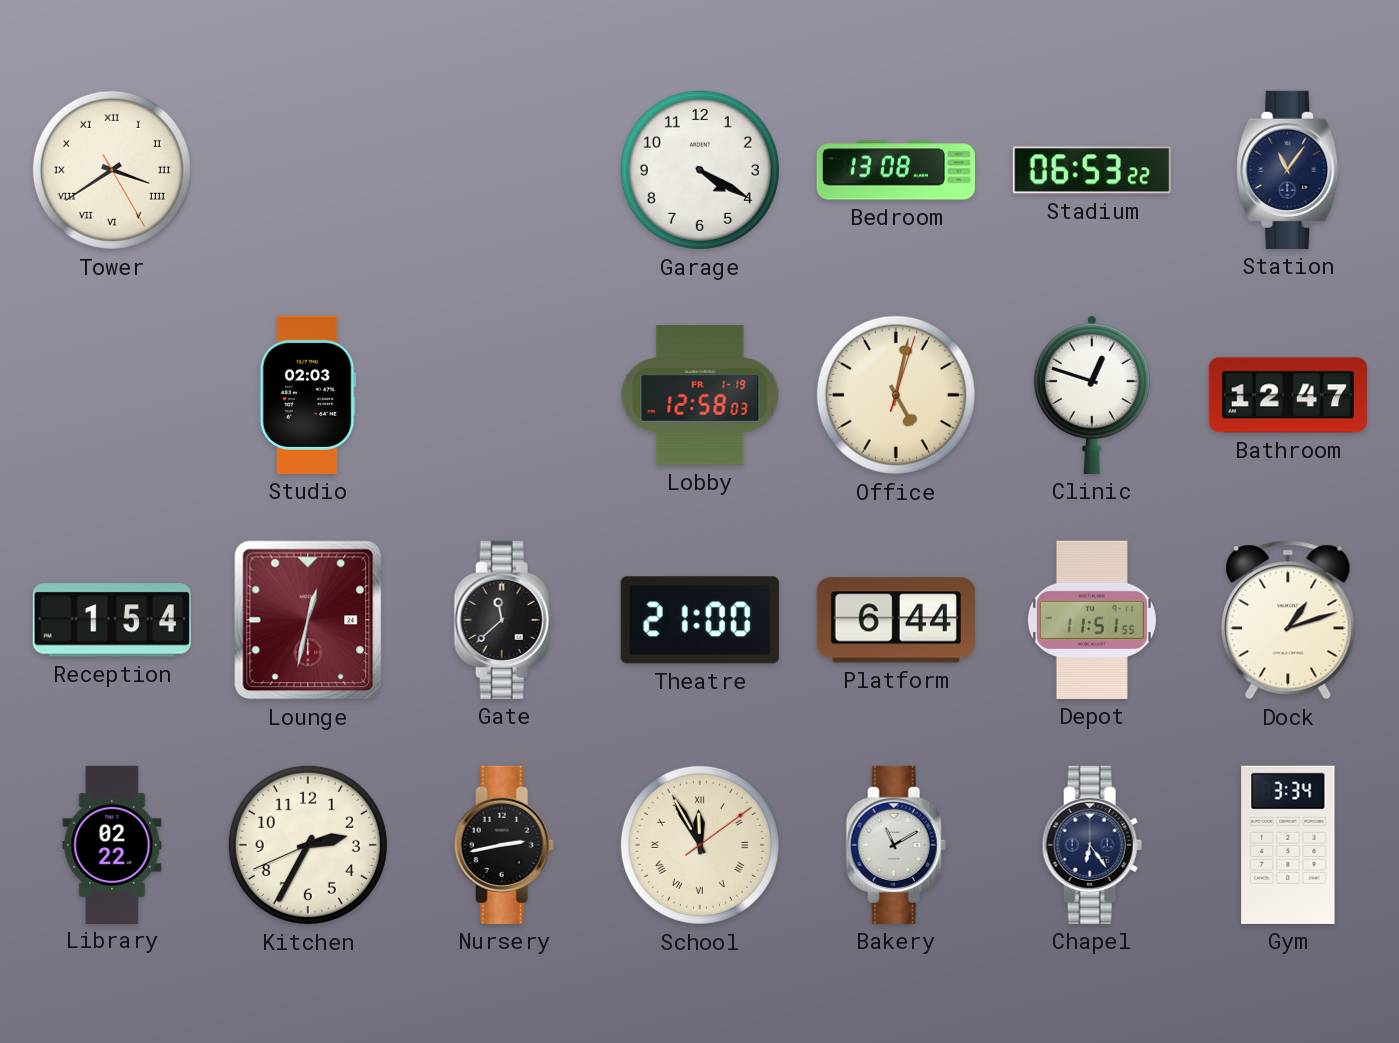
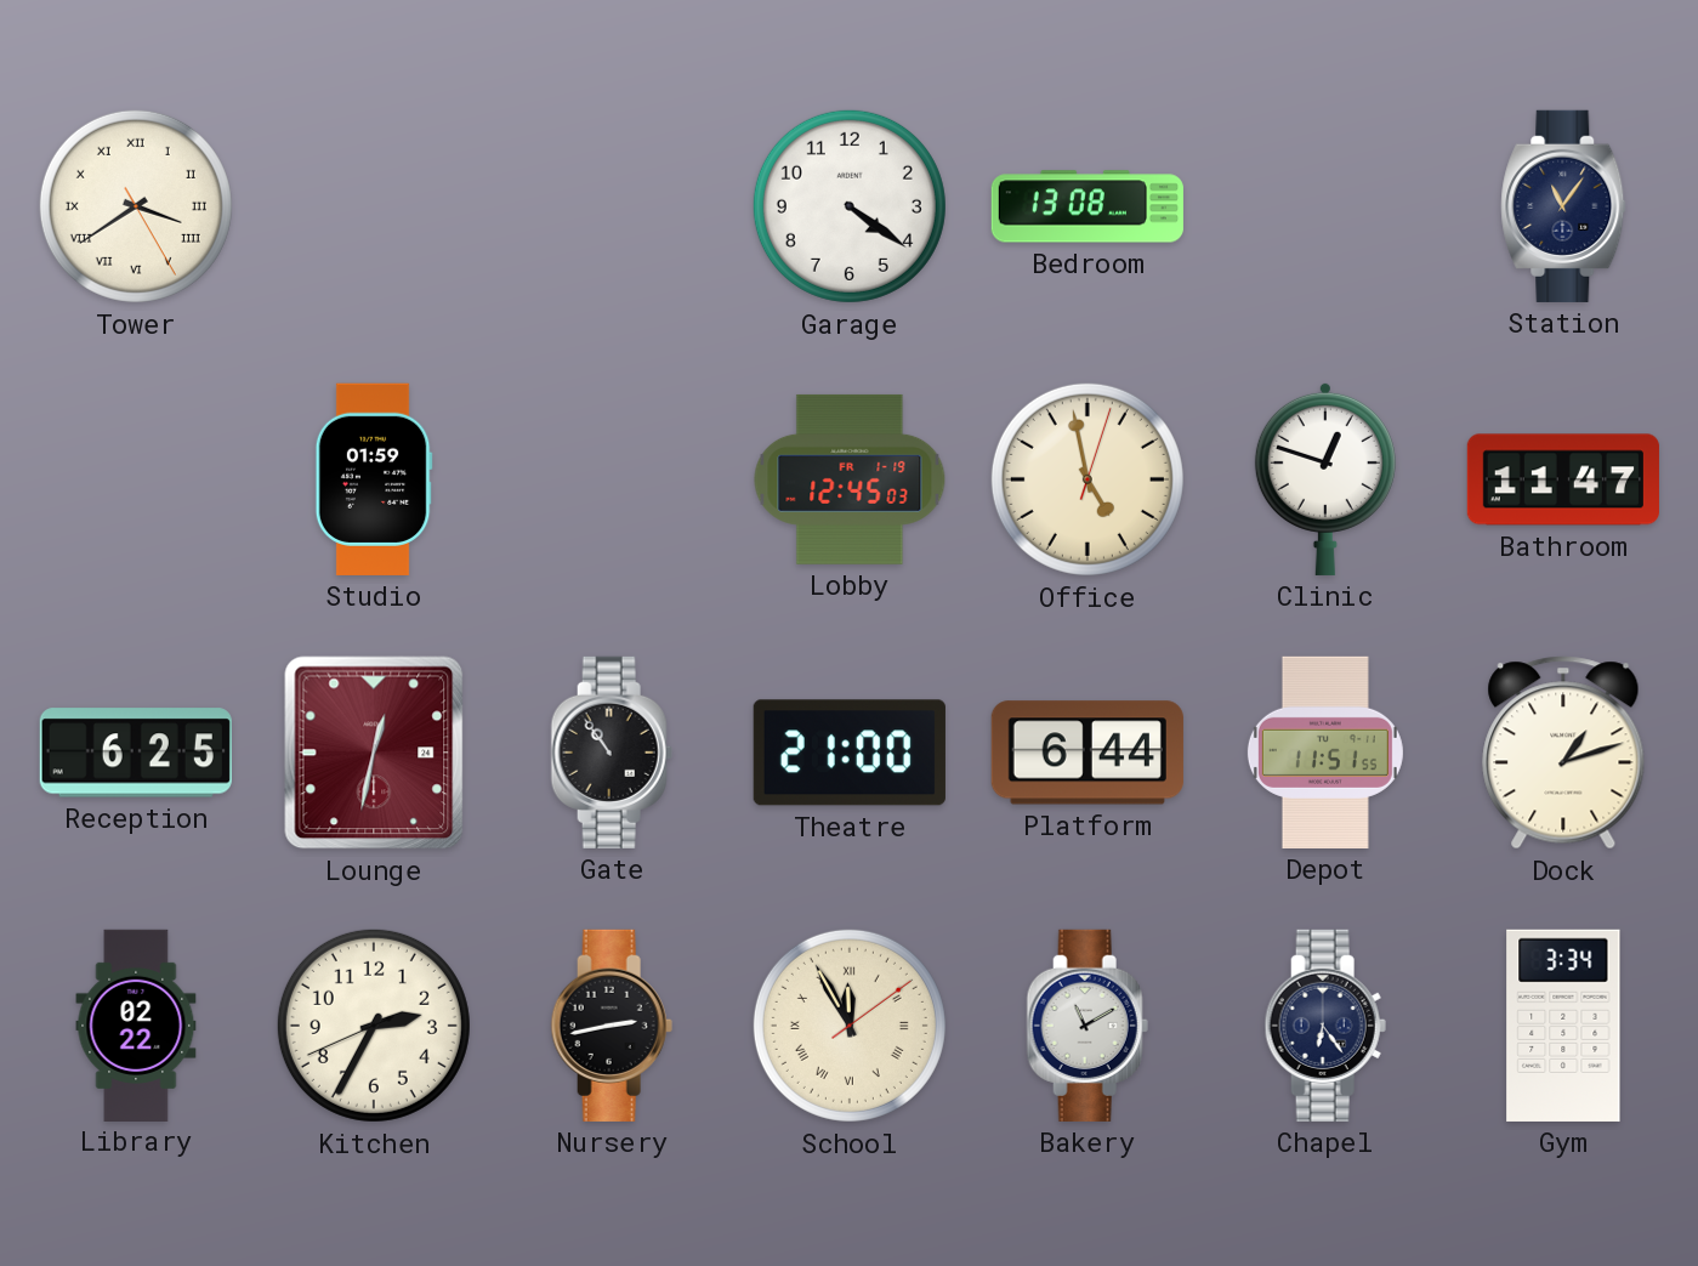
Garage: 4:20 -> 4:21 (850, 206)
Stadium: 06:53 -> none (1092, 170)
Studio: 02:03 -> 01:59 (374, 479)
Lobby: 12:58 -> 12:45 (850, 479)
Office: 5:02 -> 4:58 (1087, 479)
Bathroom: 12:47 -> 11:47 (1563, 479)
Reception: 1:54 -> 6:25 (136, 753)
Gate: 11:38 -> 10:54 (612, 753)
